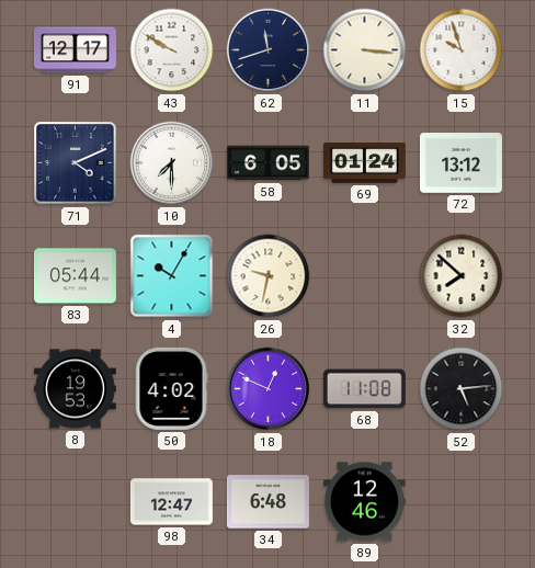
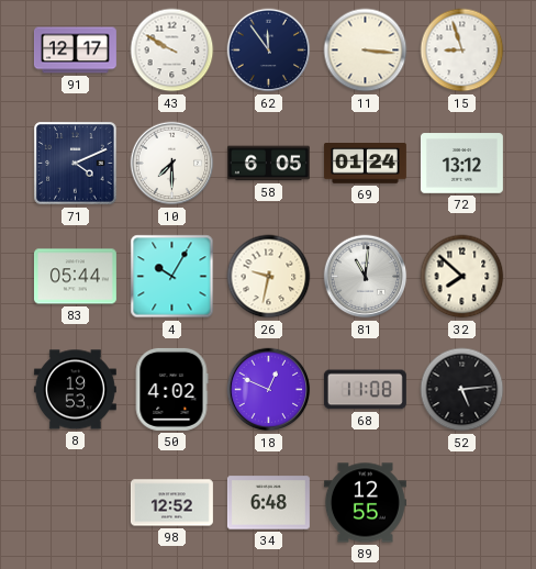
62: 11:42 -> 11:54 (269, 51)
15: 9:57 -> 8:57 (462, 51)
81: none -> 11:01 (366, 277)
98: 12:47 -> 12:52 (171, 503)
89: 12:46 -> 12:55 (365, 503)
